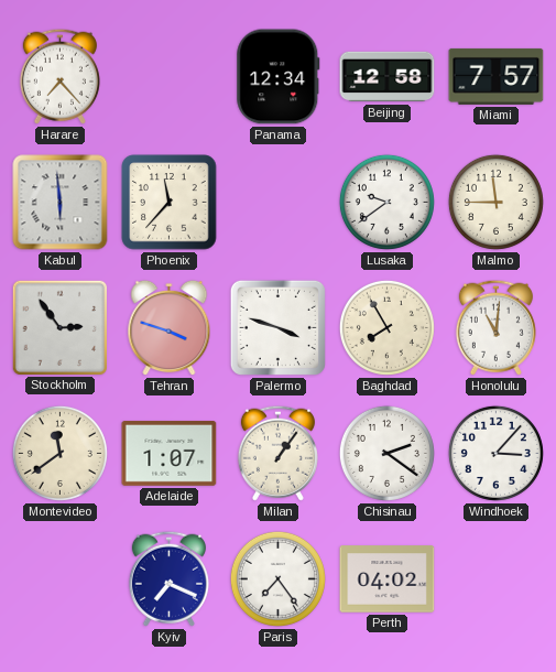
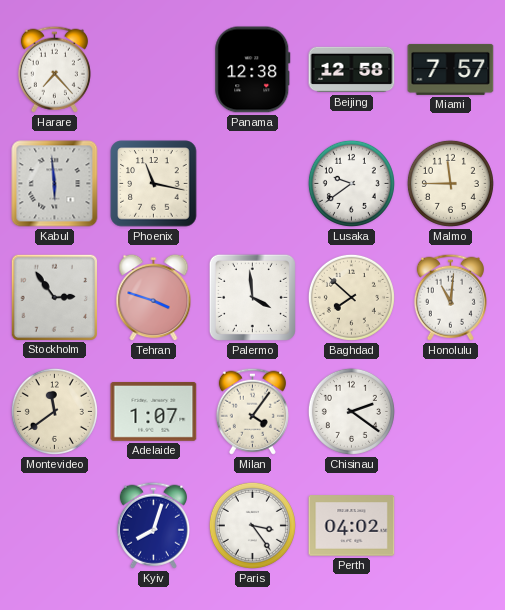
Panama: 12:34 -> 12:38 (253, 70)
Phoenix: 11:37 -> 11:17 (154, 184)
Palermo: 3:48 -> 3:59 (252, 297)
Baghdad: 7:55 -> 7:52 (351, 297)
Milan: 1:06 -> 4:06 (252, 411)
Windhoek: 3:07 -> none (495, 453)
Kyiv: 7:19 -> 8:03 (153, 525)
Paris: 7:24 -> 3:24 (252, 525)
